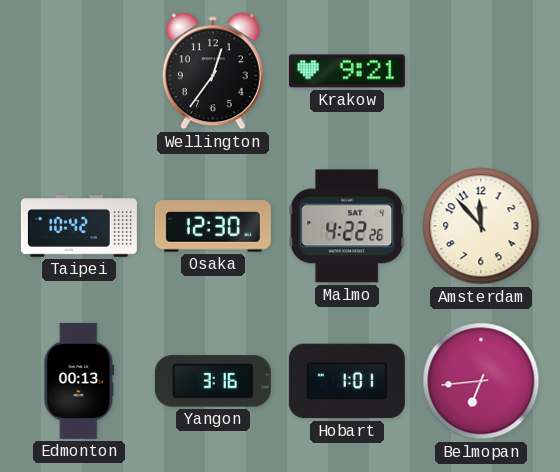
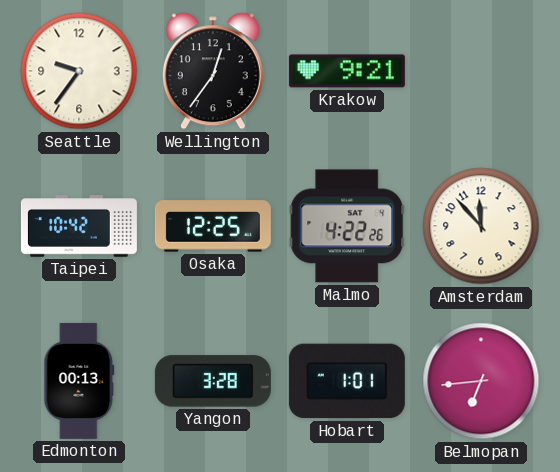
Seattle: none -> 9:36 (79, 71)
Osaka: 12:30 -> 12:25 (213, 226)
Yangon: 3:16 -> 3:28 (213, 381)
